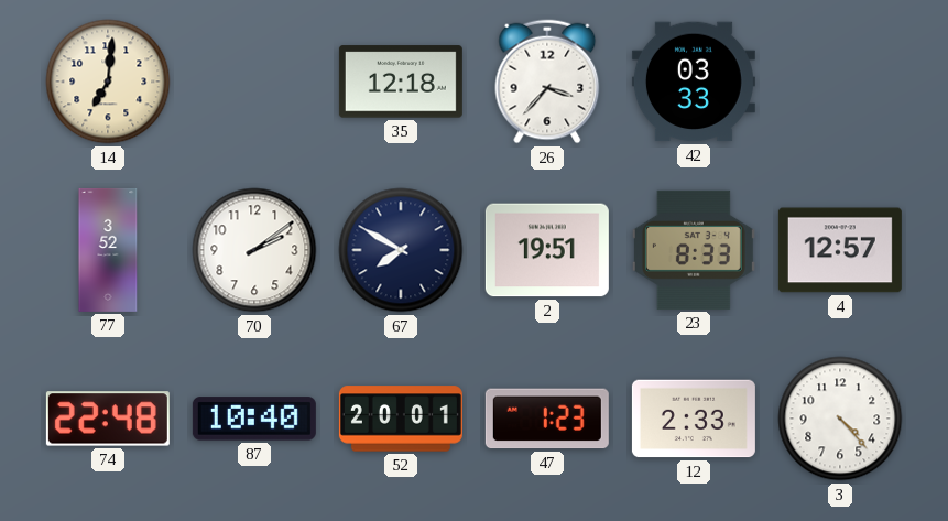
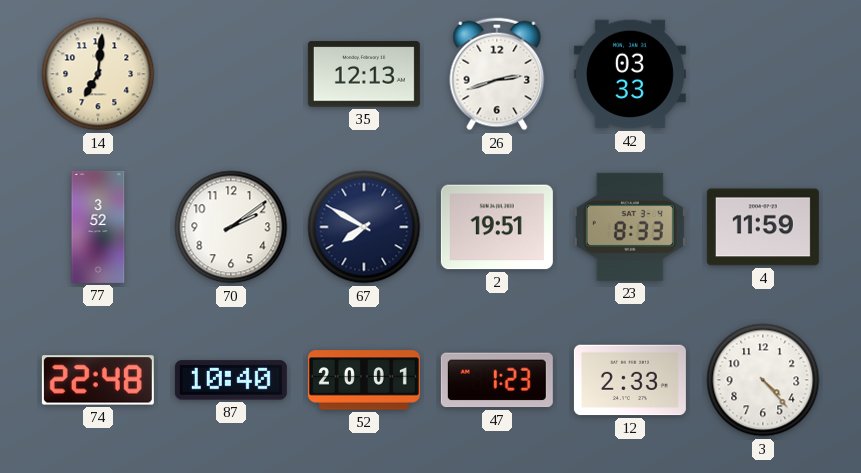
35: 12:18 -> 12:13 (364, 74)
26: 3:37 -> 2:42 (497, 74)
4: 12:57 -> 11:59 (763, 227)
